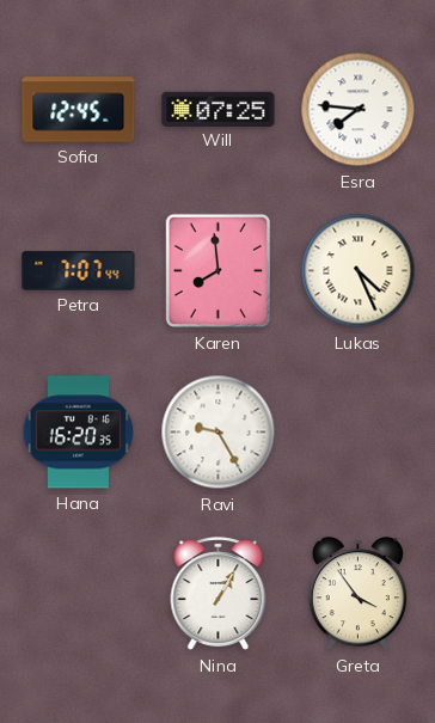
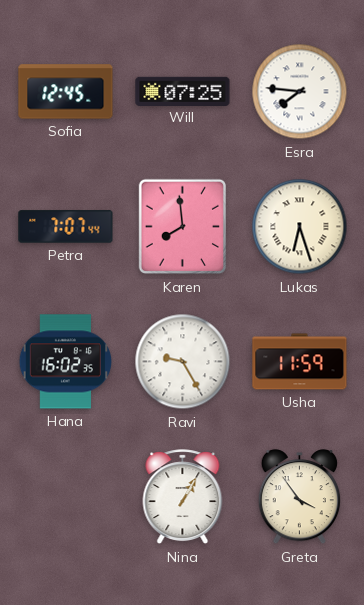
Lukas: 4:26 -> 6:27 (300, 227)
Hana: 16:20 -> 16:02 (66, 362)
Usha: none -> 11:59 (300, 362)
